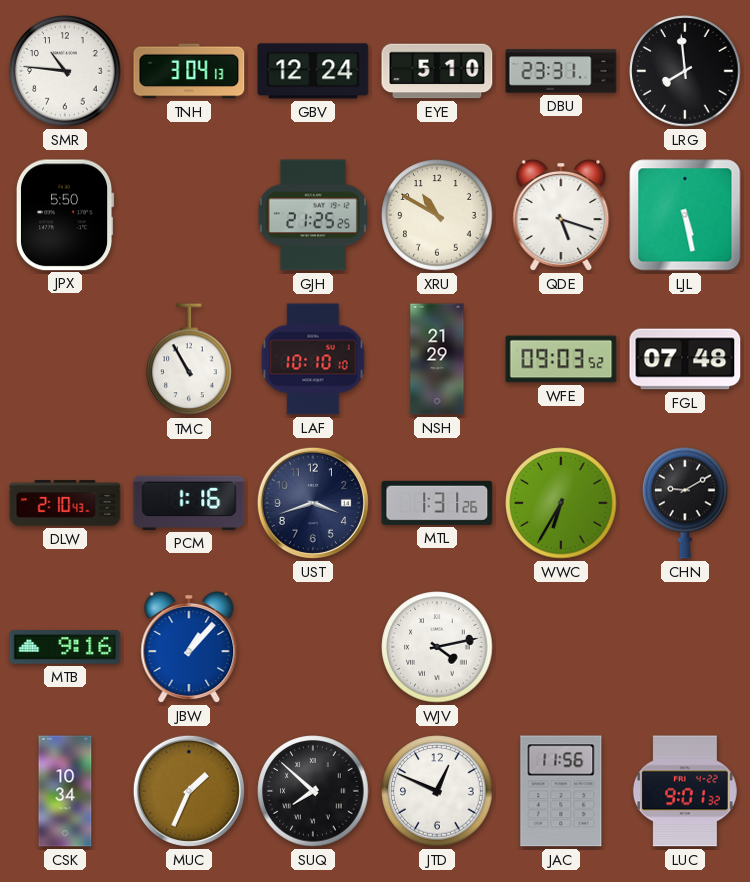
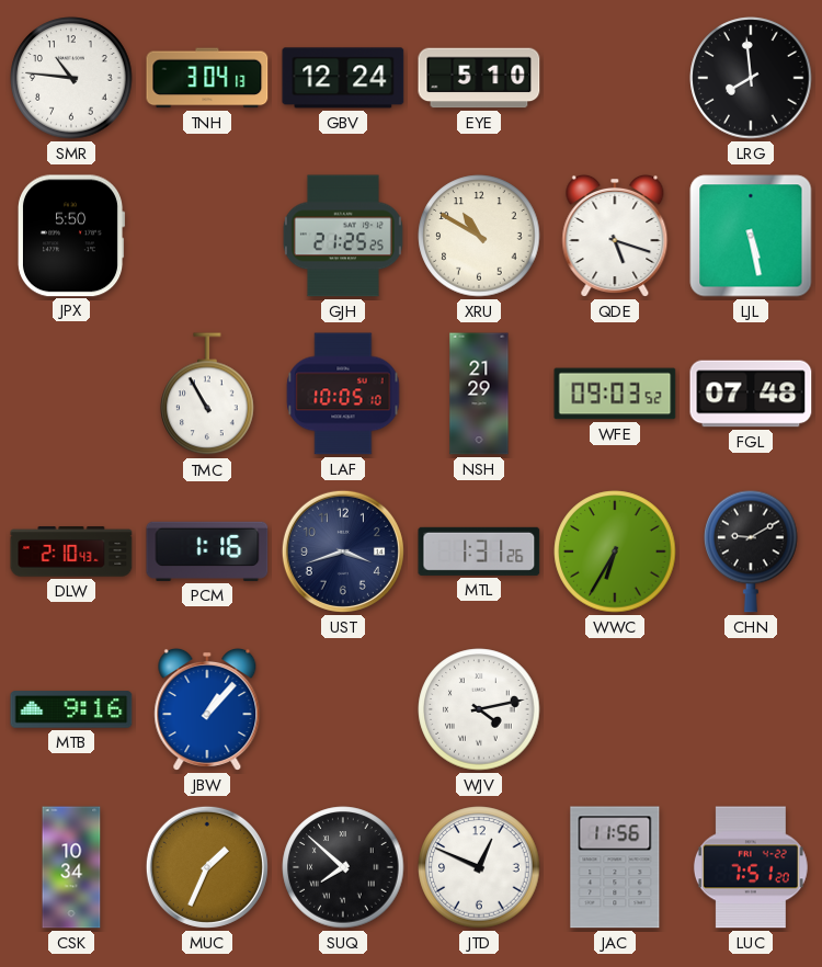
DBU: 23:31 -> none (561, 71)
LAF: 10:10 -> 10:05 (343, 394)
LUC: 9:01 -> 7:51 (751, 867)
